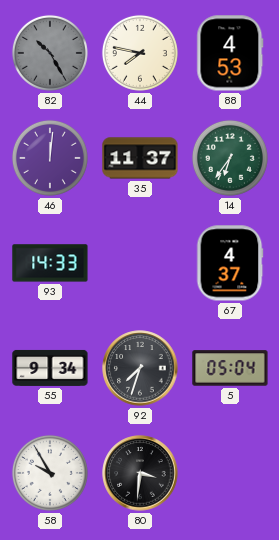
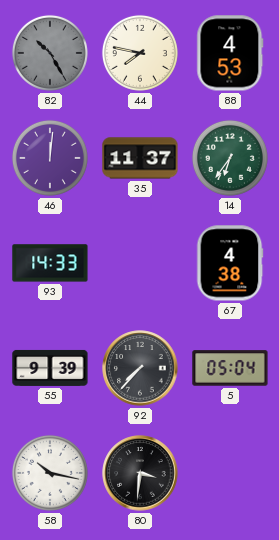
67: 4:37 -> 4:38 (230, 263)
55: 9:34 -> 9:39 (50, 368)
92: 7:33 -> 7:37 (140, 368)
58: 9:55 -> 10:17 (50, 473)
